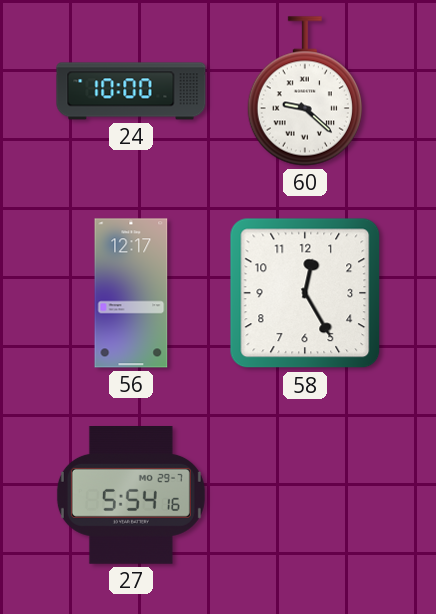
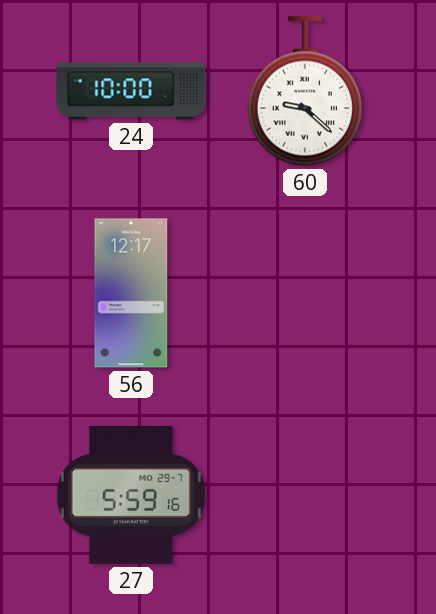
58: 12:25 -> none (305, 293)
27: 5:54 -> 5:59 (131, 496)
